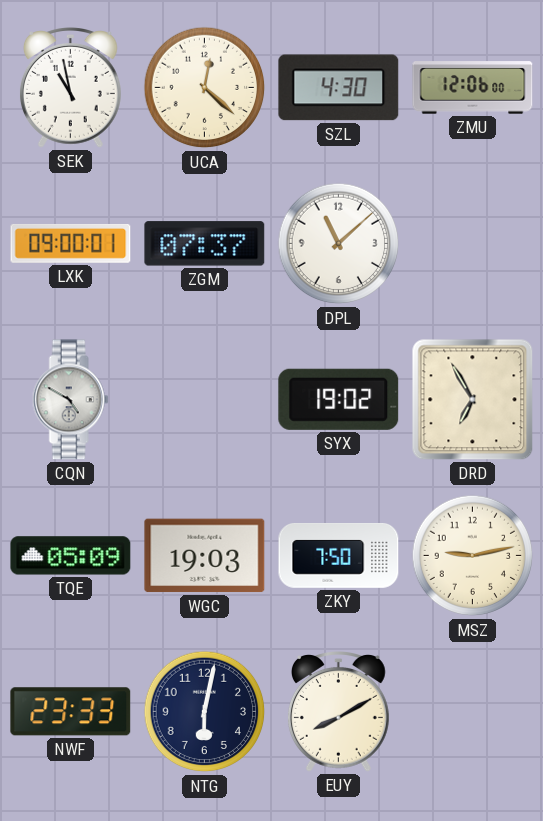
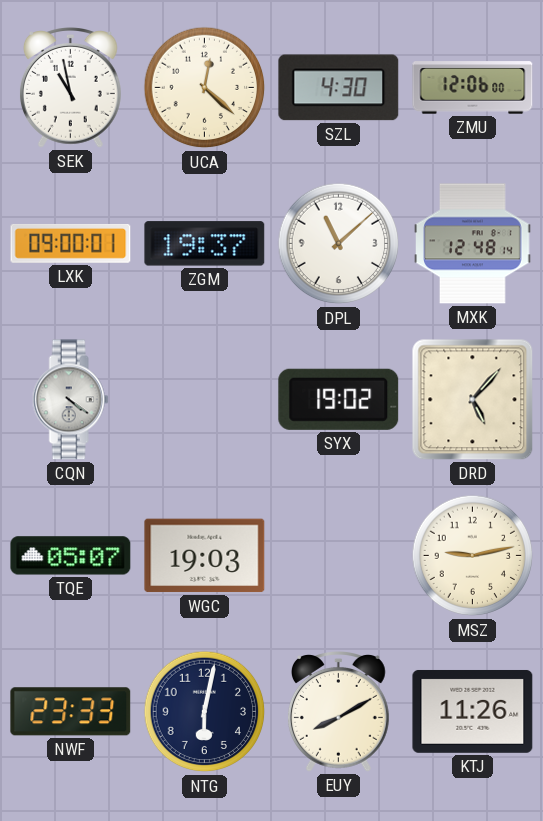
ZGM: 07:37 -> 19:37 (205, 244)
MXK: none -> 12:48 (473, 244)
CQN: 4:50 -> 4:21 (70, 400)
DRD: 6:55 -> 5:07 (473, 400)
TQE: 05:09 -> 05:07 (71, 556)
ZKY: 7:50 -> none (339, 556)
KTJ: none -> 11:26 (473, 711)
